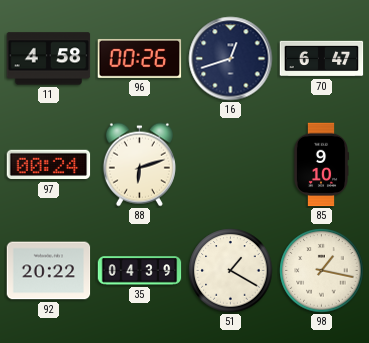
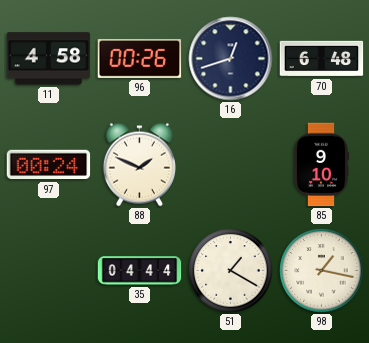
70: 6:47 -> 6:48 (322, 59)
88: 6:12 -> 1:49 (139, 165)
92: 20:22 -> none (49, 271)
35: 04:39 -> 04:44 (140, 271)
